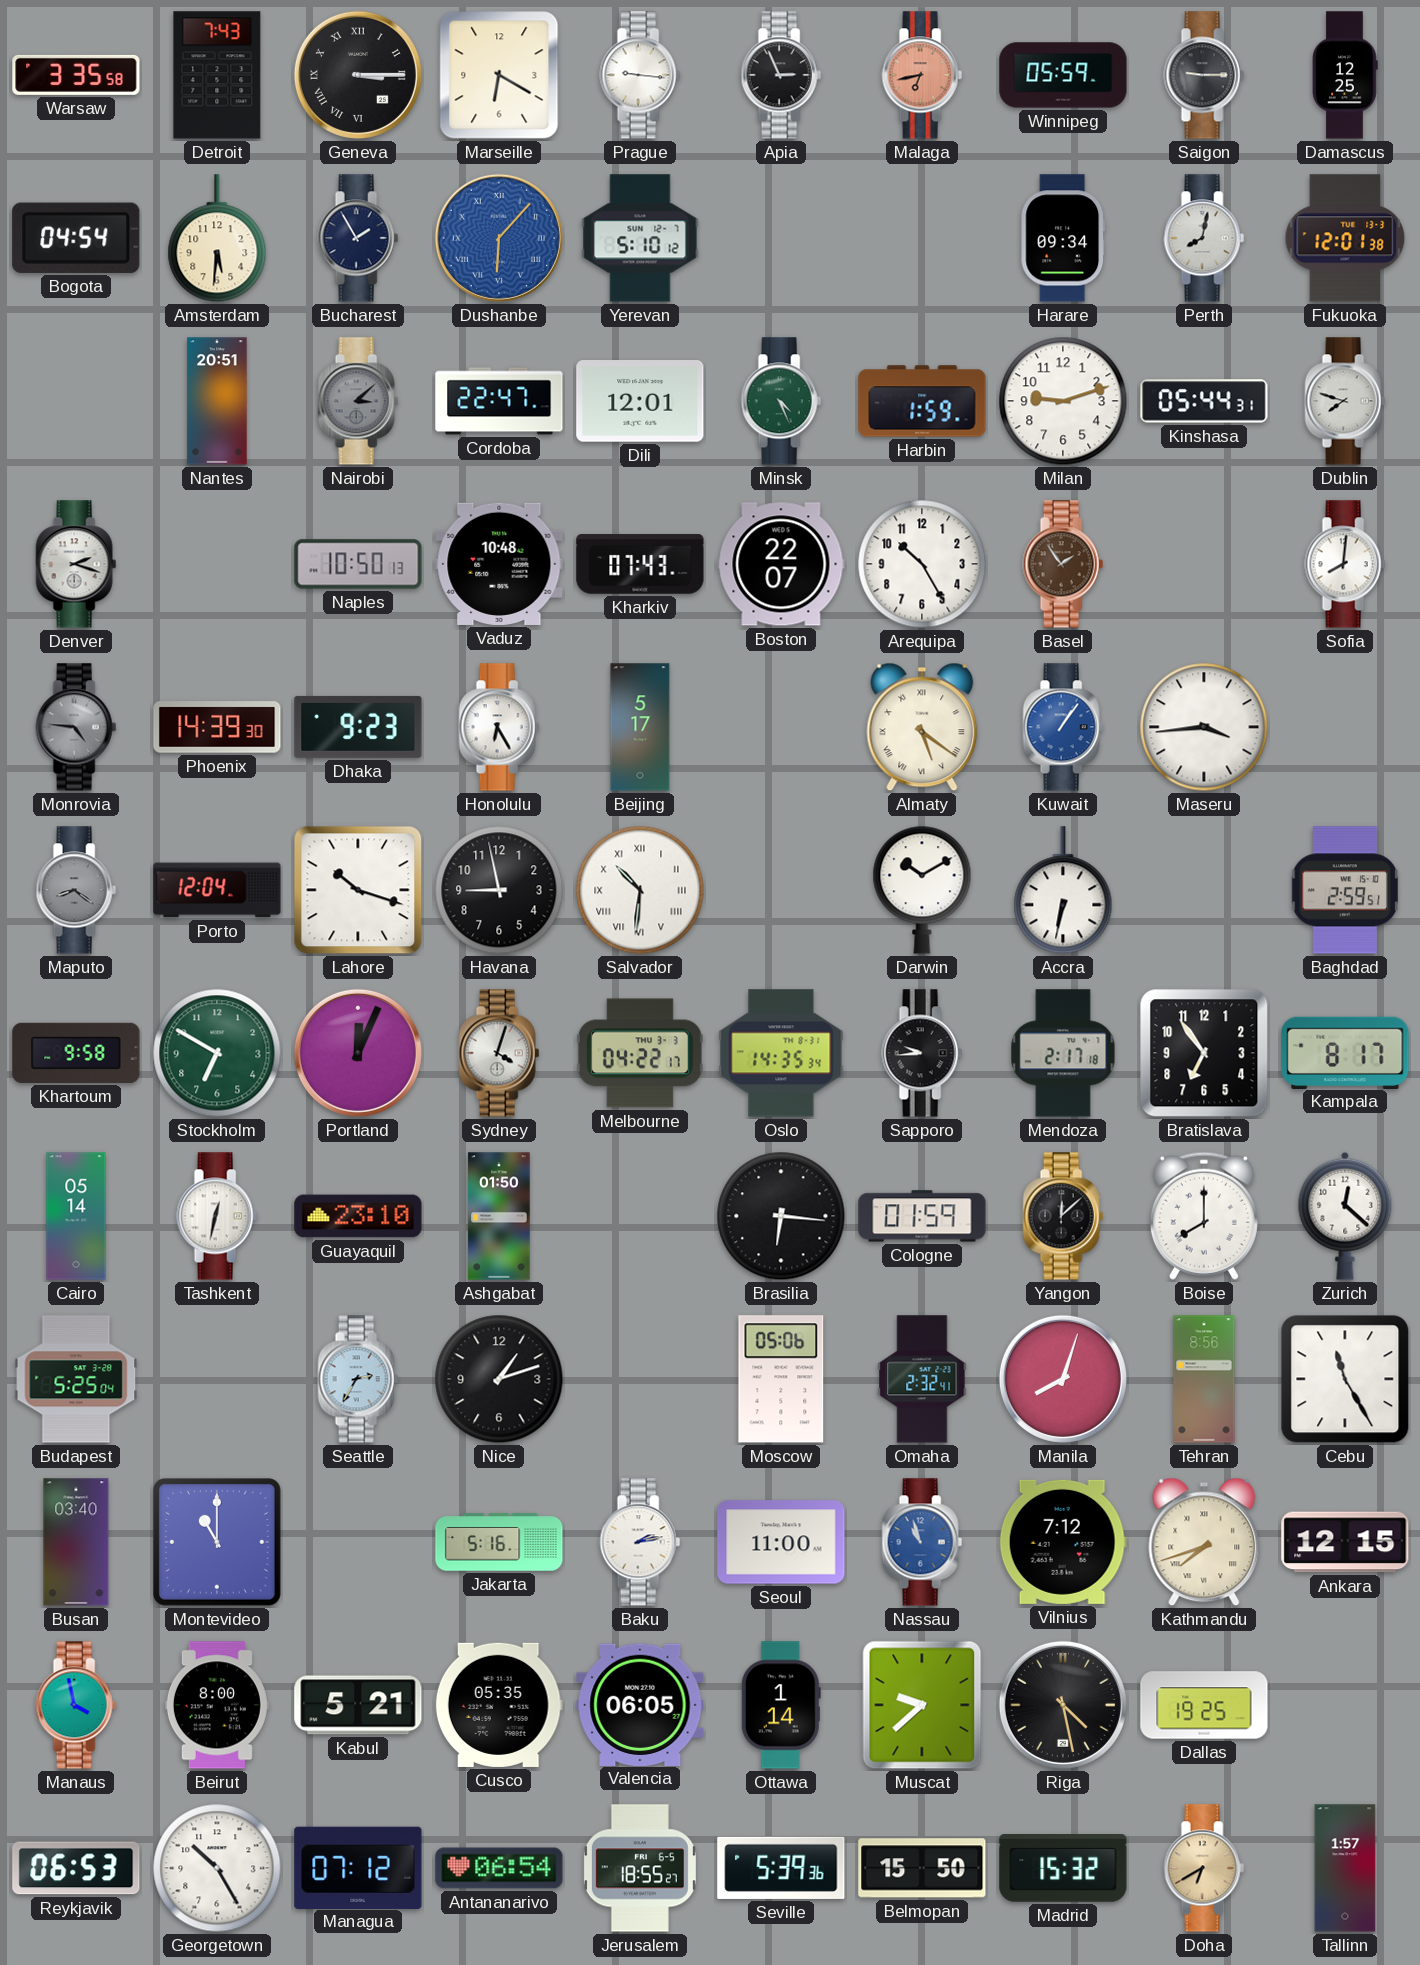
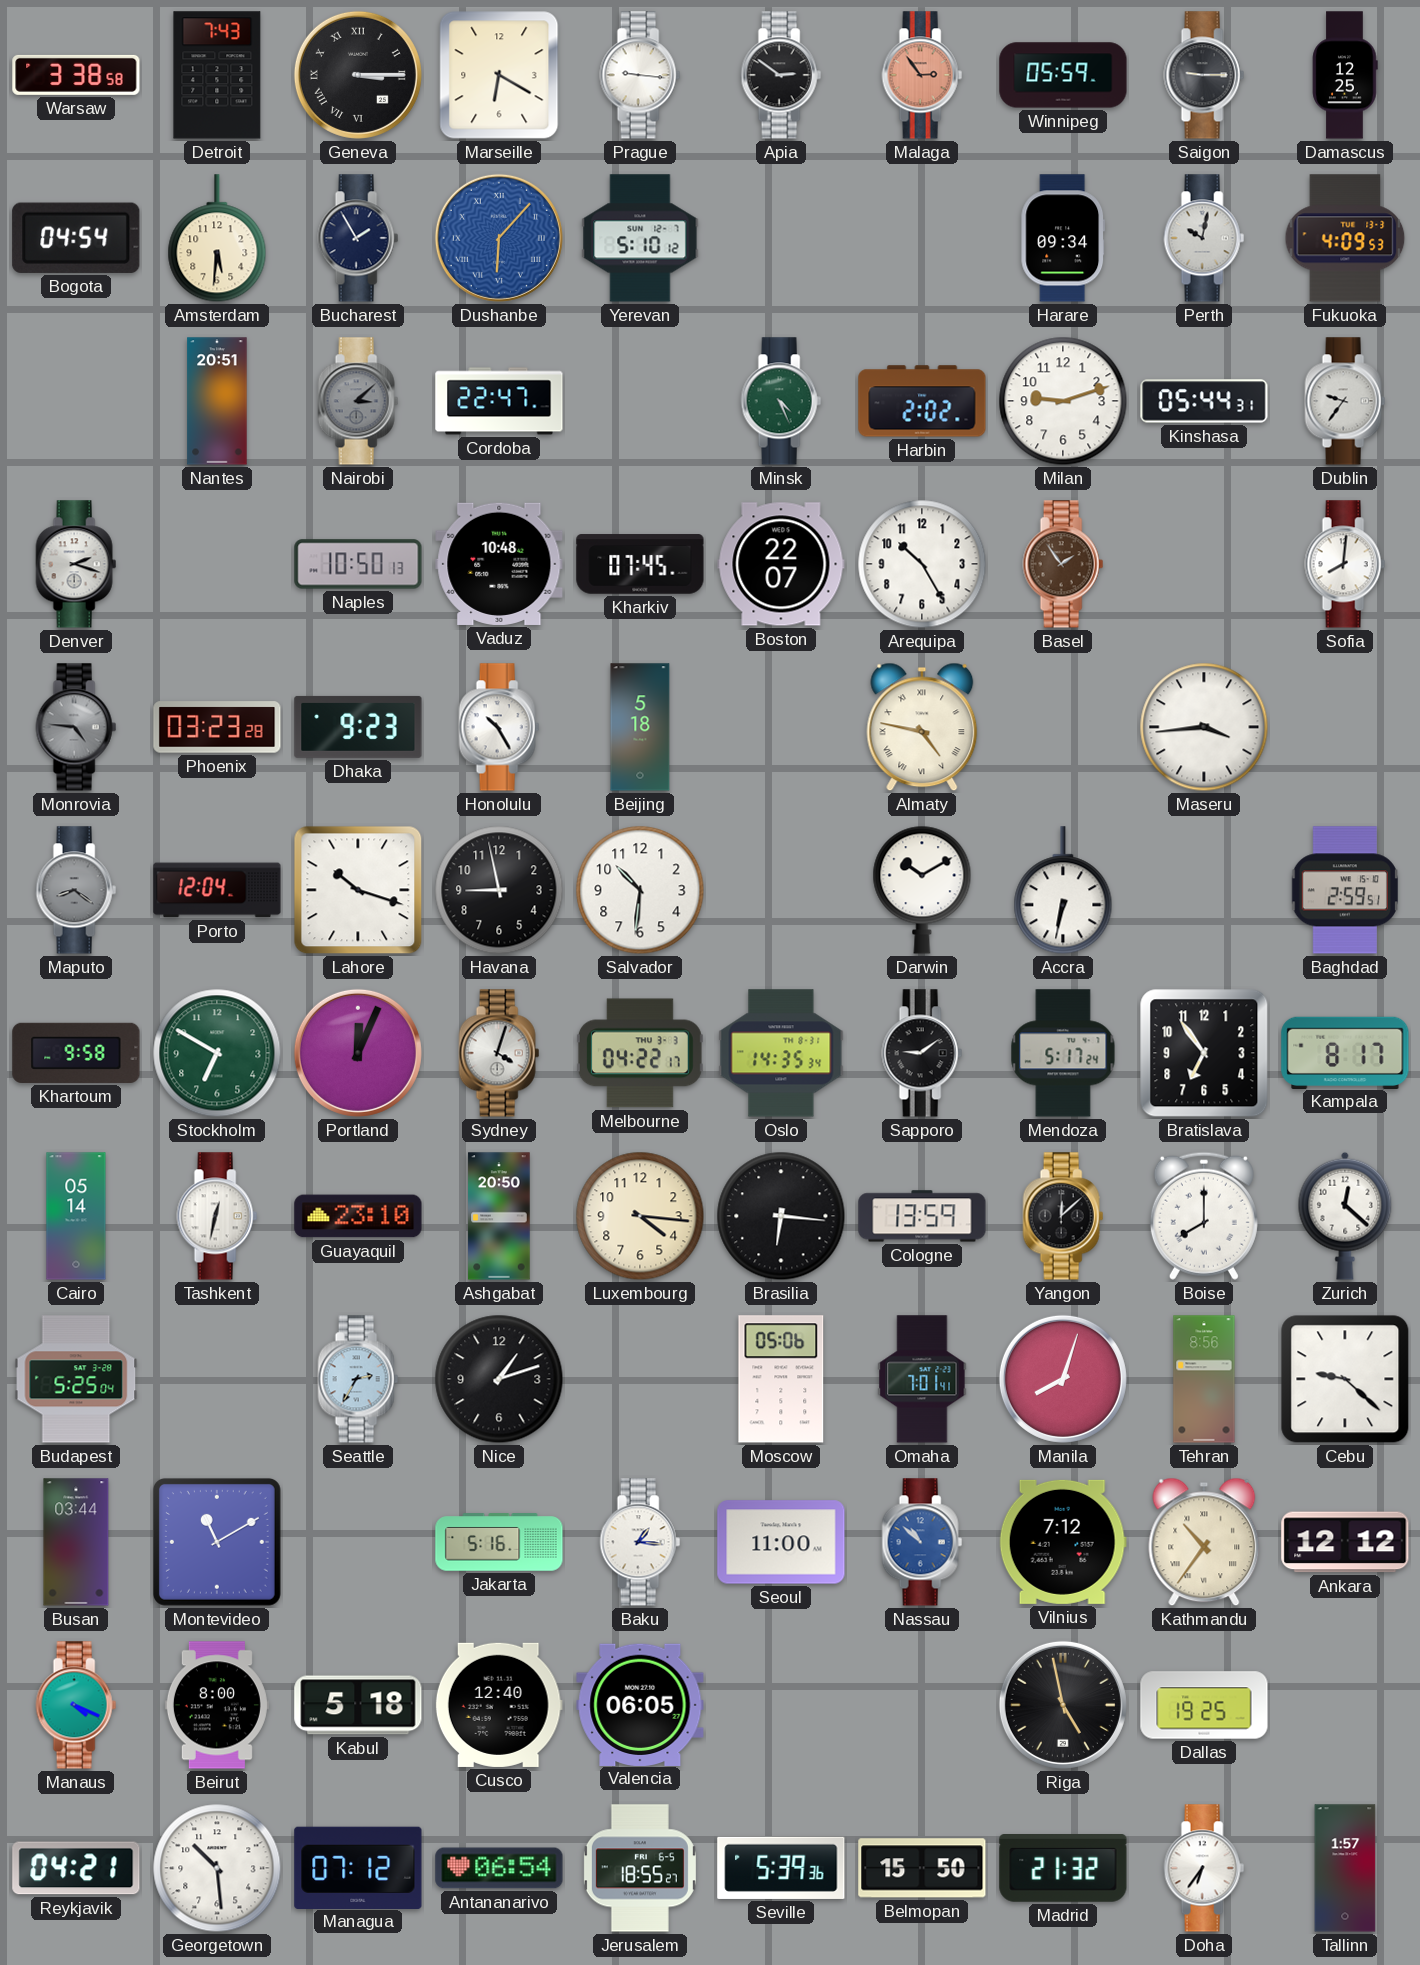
Warsaw: 3:35 -> 3:38 (76, 75)
Apia: 2:56 -> 2:51 (781, 75)
Malaga: 6:43 -> 2:54 (922, 75)
Perth: 8:02 -> 10:02 (1204, 238)
Fukuoka: 12:01 -> 4:09 (1345, 238)
Dili: 12:01 -> none (640, 402)
Harbin: 1:59 -> 2:02 (922, 401)
Dublin: 7:48 -> 9:36 (1345, 401)
Kharkiv: 07:43 -> 07:45 (640, 564)
Phoenix: 14:39 -> 03:23 (217, 727)
Honolulu: 6:25 -> 10:25 (499, 727)
Beijing: 5:17 -> 5:18 (640, 727)
Almaty: 5:21 -> 4:47 (922, 727)
Kuwait: 1:06 -> none (1063, 727)
Salvador numerals: Roman -> Arabic (640, 890)
Sapporo: 9:44 -> 9:09 (922, 1053)
Mendoza: 2:17 -> 5:17 (1063, 1053)
Ashgabat: 01:50 -> 20:50 (499, 1216)
Luxembourg: none -> 4:16 (640, 1216)
Cologne: 01:59 -> 13:59 (922, 1216)
Omaha: 2:32 -> 7:01 (922, 1379)
Cebu: 11:25 -> 9:22 (1345, 1379)
Busan: 03:40 -> 03:44 (76, 1542)
Montevideo: 11:00 -> 11:10 (217, 1542)
Baku: 2:13 -> 1:16 (640, 1542)
Nassau: 10:57 -> 10:52 (922, 1542)
Kathmandu: 7:42 -> 10:36 (1204, 1542)
Ankara: 12:15 -> 12:12 (1345, 1542)
Manaus: 3:58 -> 4:19 (76, 1705)
Kabul: 5:21 -> 5:18 (358, 1705)
Cusco: 05:35 -> 12:40 (499, 1705)
Ottawa: 1:14 -> none (781, 1705)
Muscat: 9:38 -> none (922, 1705)
Riga: 4:28 -> 4:58 (1063, 1705)
Reykjavik: 06:53 -> 04:21 (76, 1868)
Georgetown: 10:25 -> 10:29 (217, 1868)
Madrid: 15:32 -> 21:32 (1063, 1869)
Doha: 6:40 -> 6:36 (1204, 1868)
Doha dial: champagne -> white (1204, 1868)
